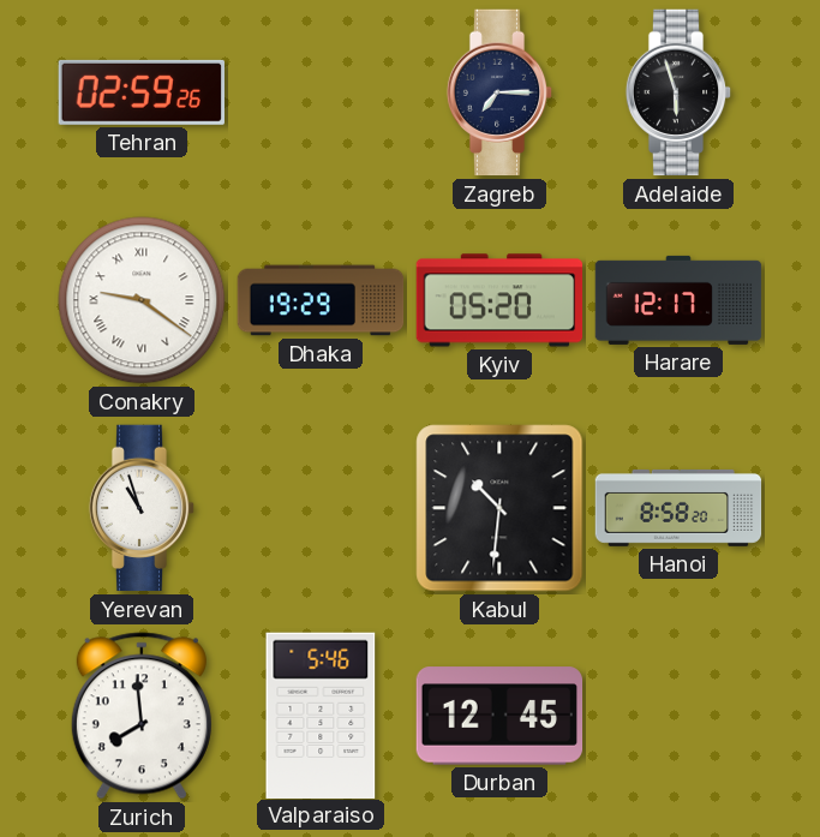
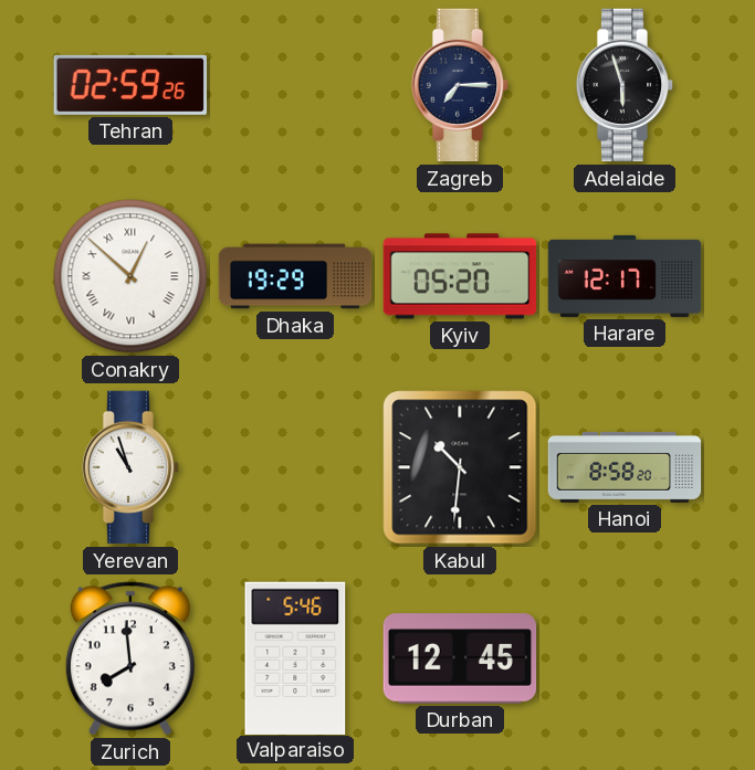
Conakry: 9:21 -> 12:52 (130, 276)
